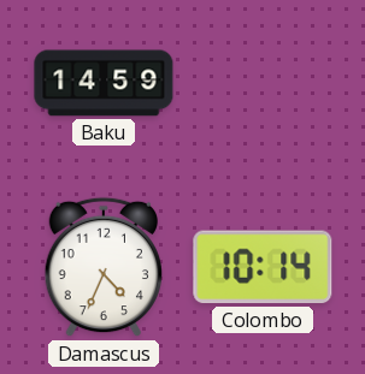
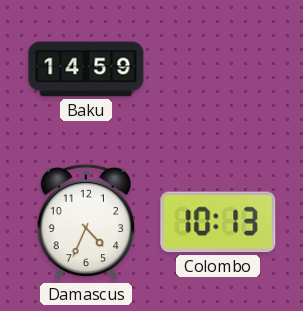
Colombo: 10:14 -> 10:13 (218, 222)
